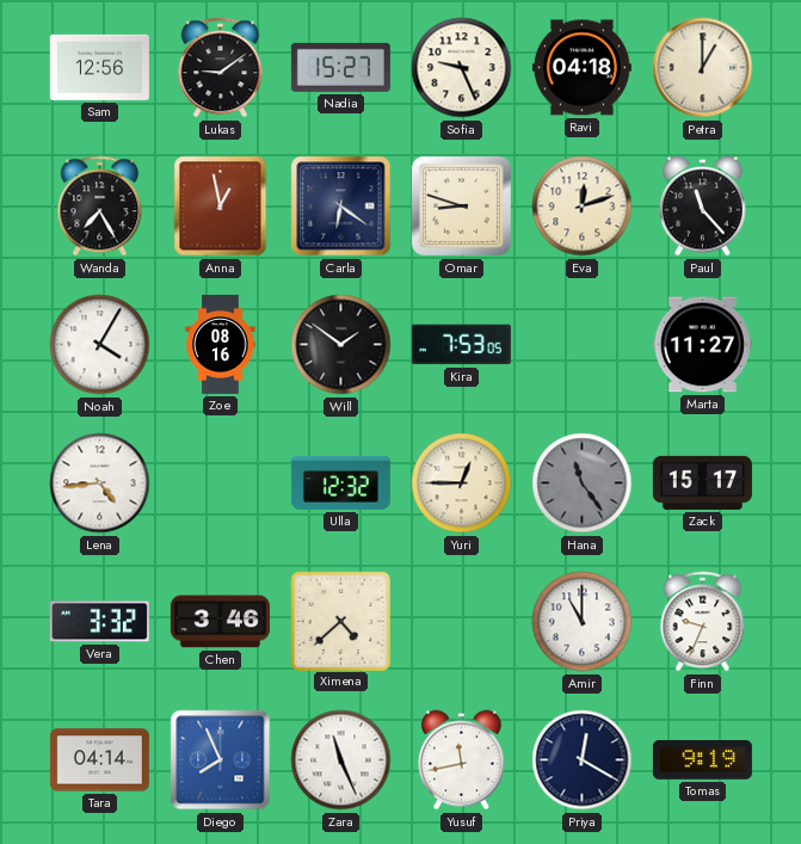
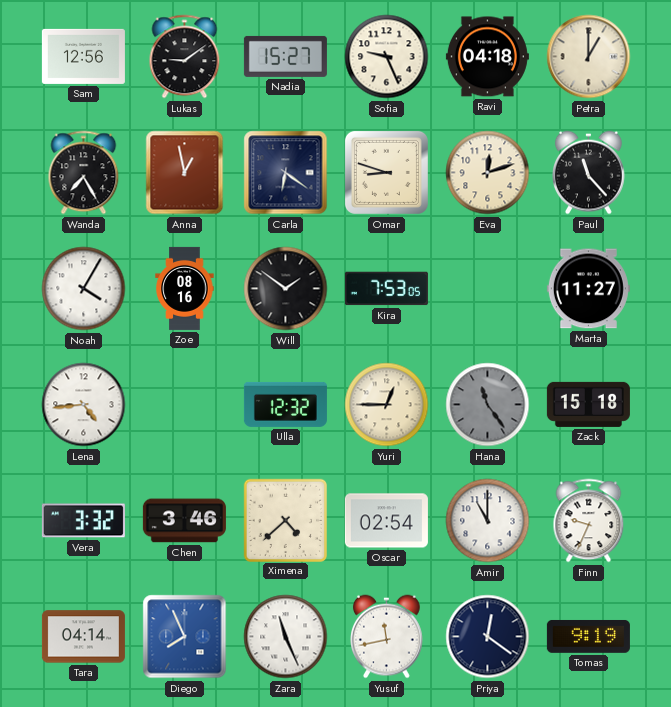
Zack: 15:17 -> 15:18 (588, 404)
Oscar: none -> 02:54 (386, 521)
Priya: 12:20 -> 12:21 (488, 637)
